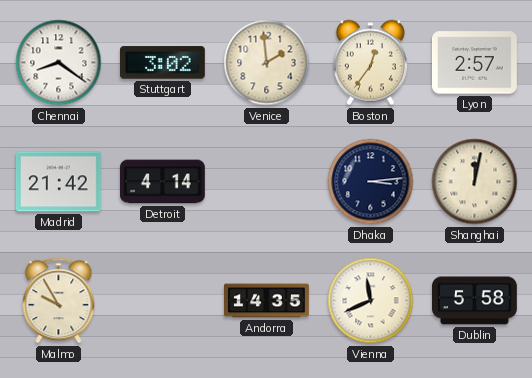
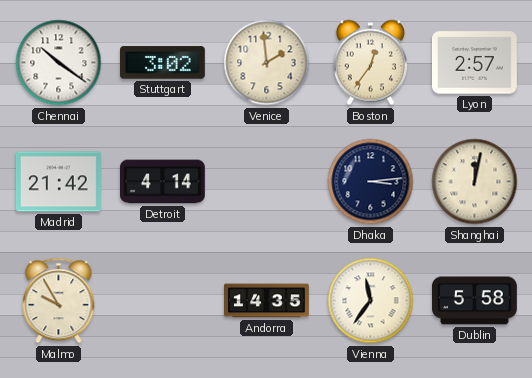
Chennai: 8:21 -> 10:21 (59, 63)
Vienna: 11:41 -> 11:36 (371, 301)
